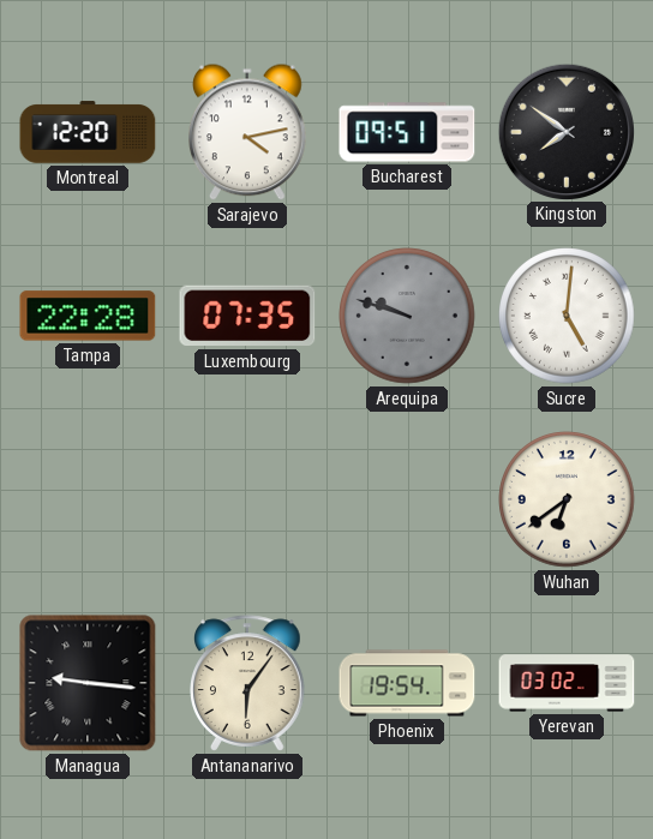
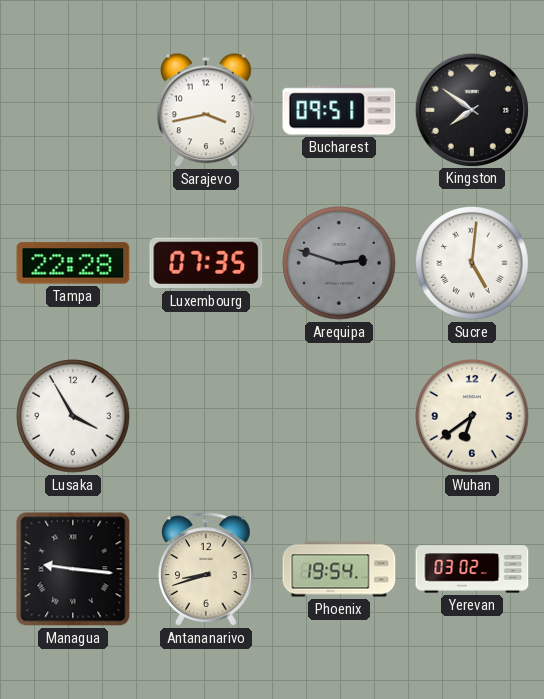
Montreal: 12:20 -> none (88, 132)
Sarajevo: 4:13 -> 3:43 (207, 110)
Arequipa: 9:48 -> 2:48 (339, 263)
Lusaka: none -> 3:55 (73, 416)
Antananarivo: 6:06 -> 8:42 (207, 569)
